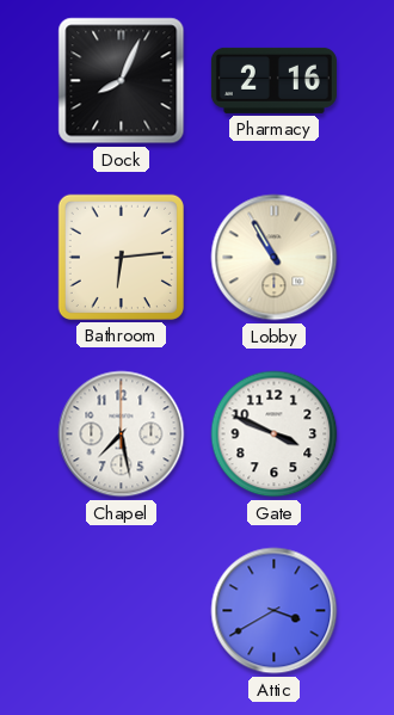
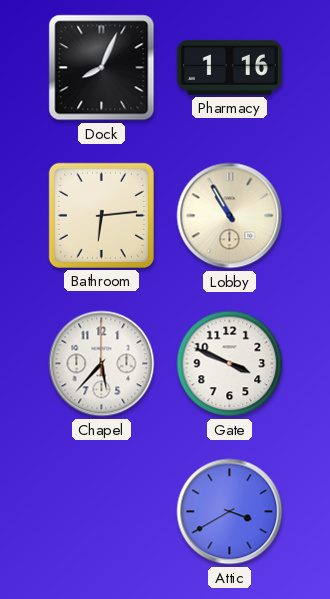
Pharmacy: 2:16 -> 1:16 (229, 67)
Chapel: 7:28 -> 5:37 (102, 364)
